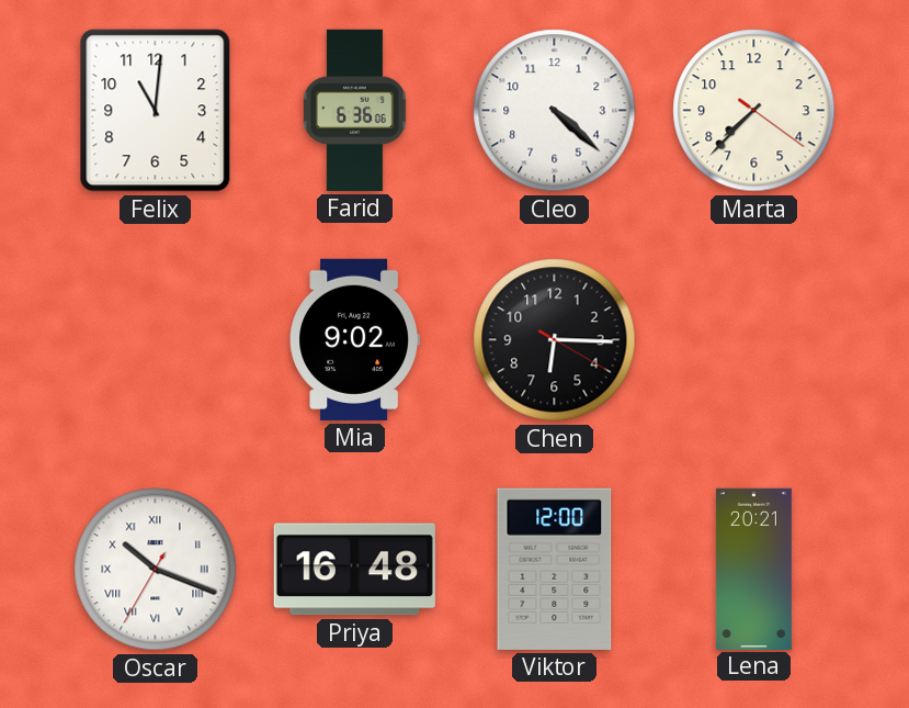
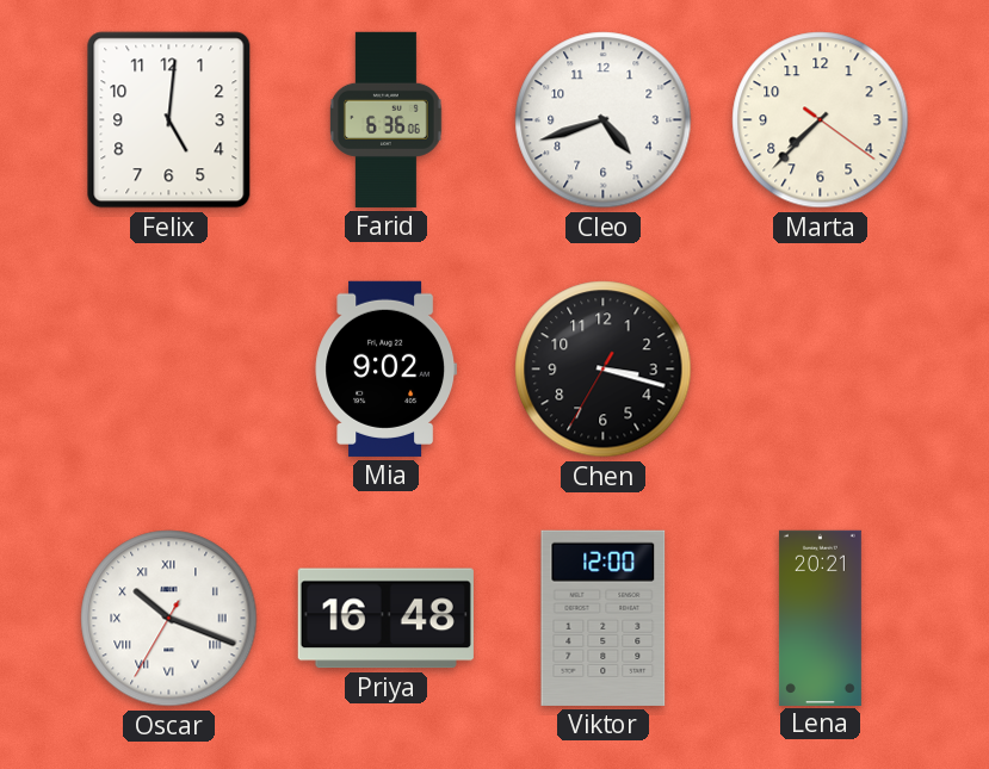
Felix: 11:01 -> 5:01 (169, 120)
Cleo: 4:22 -> 4:42 (604, 120)
Chen: 6:15 -> 3:17 (604, 370)
